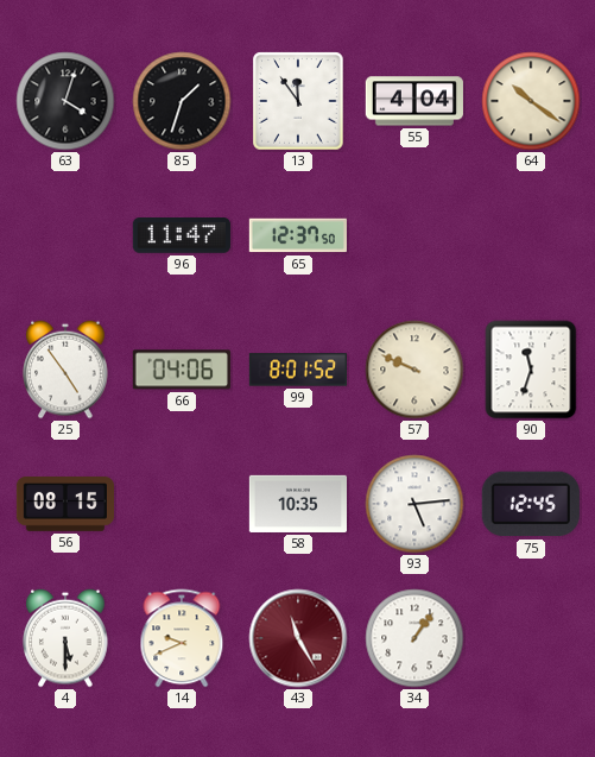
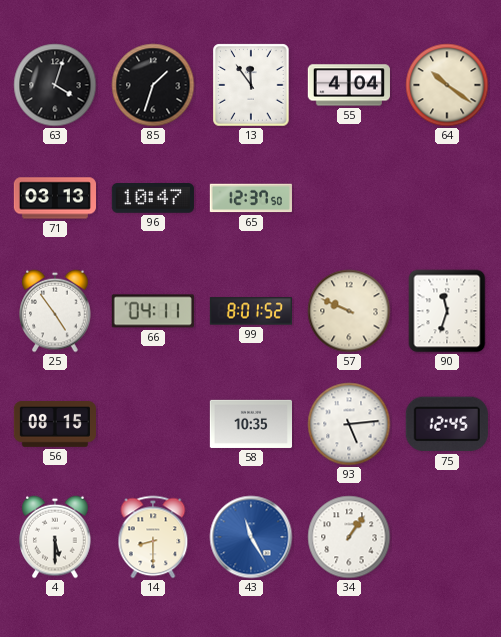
71: none -> 03:13 (54, 198)
96: 11:47 -> 10:47 (153, 199)
66: 04:06 -> 04:11 (153, 311)
14: 9:41 -> 8:30 (153, 537)
43 dial: burgundy -> blue (251, 537)
